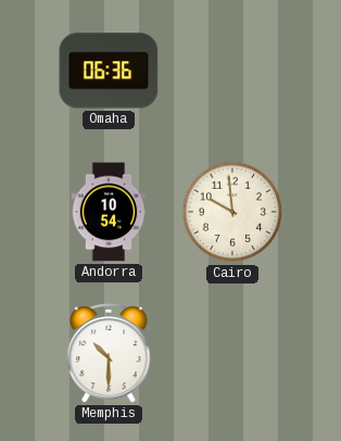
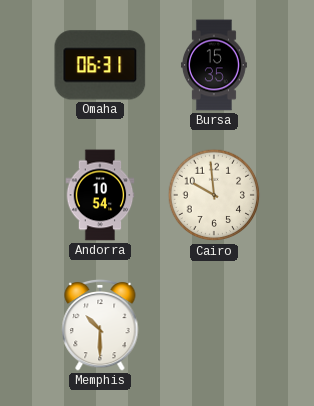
Omaha: 06:36 -> 06:31 (100, 65)
Bursa: none -> 15:35 (214, 65)
